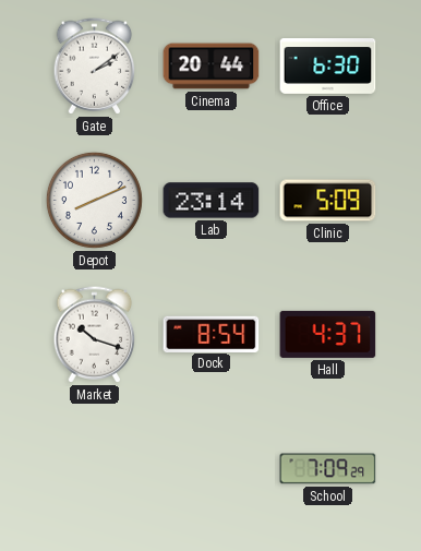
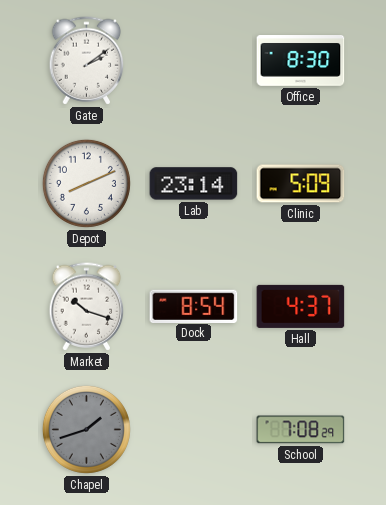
Cinema: 20:44 -> none (212, 67)
Office: 6:30 -> 8:30 (301, 61)
Chapel: none -> 1:42 (86, 429)
School: 7:09 -> 7:08 (301, 430)
